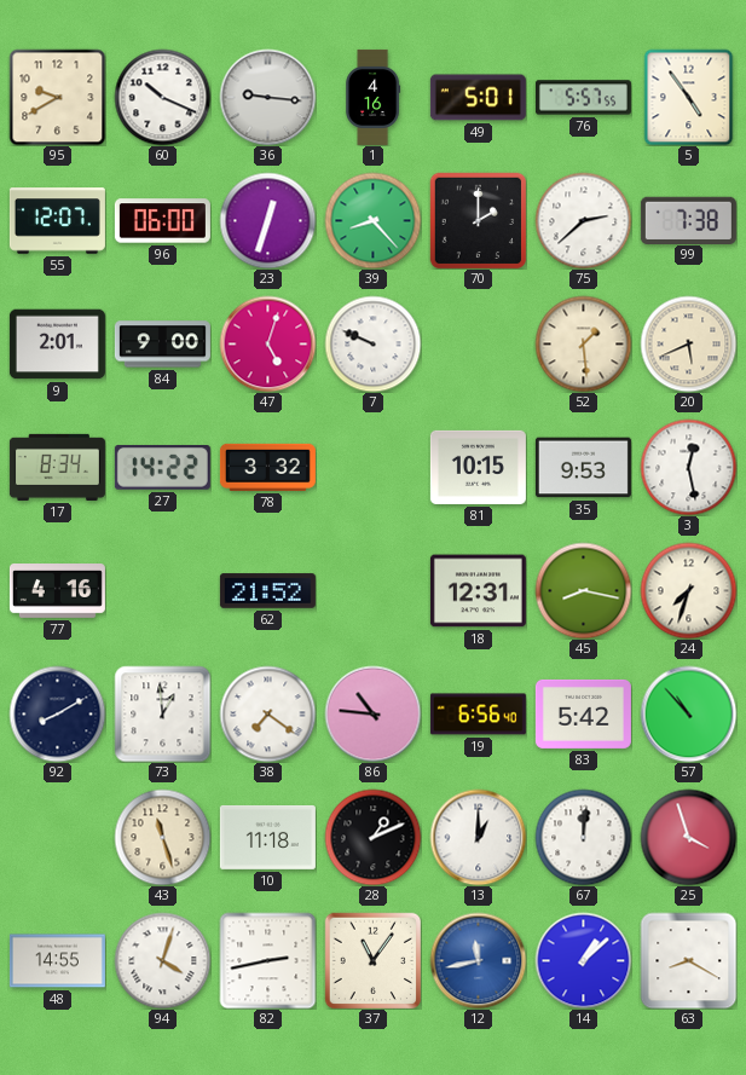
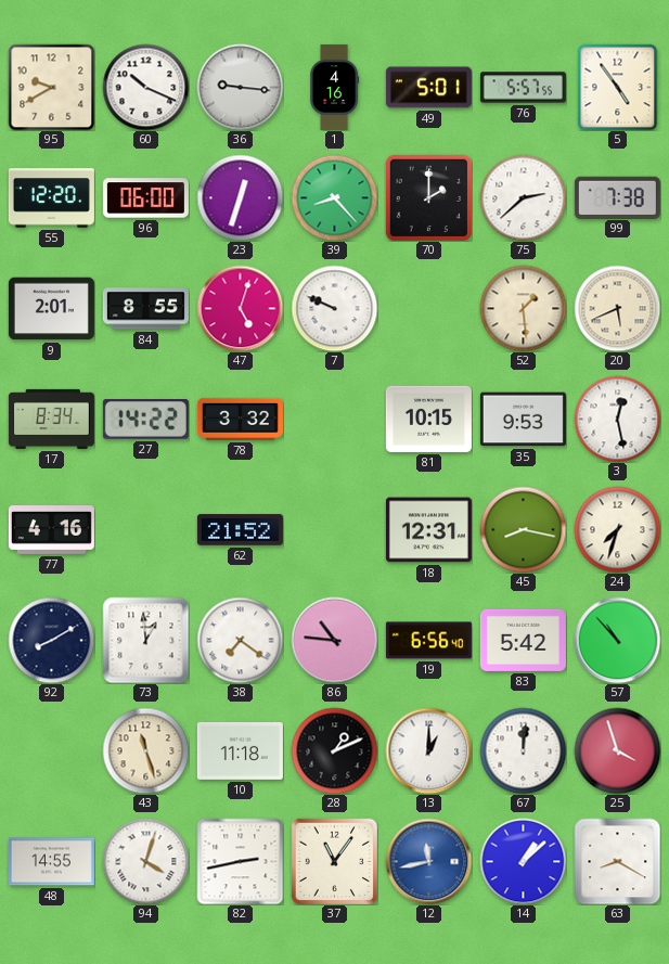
55: 12:07 -> 12:20 (51, 198)
84: 9:00 -> 8:55 (145, 309)
